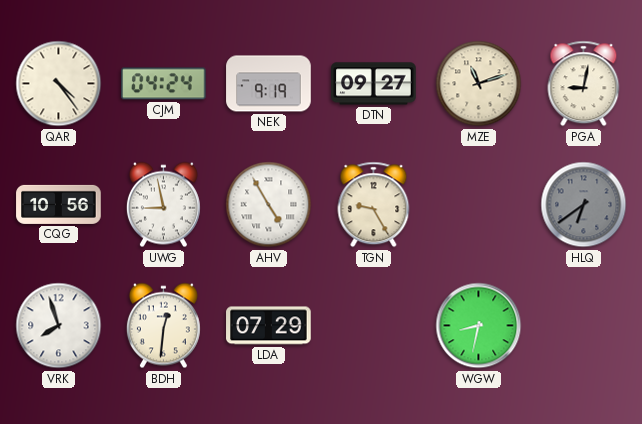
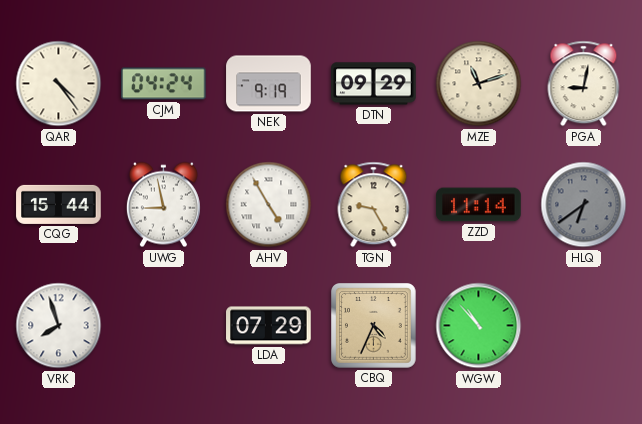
DTN: 09:27 -> 09:29 (374, 84)
CQG: 10:56 -> 15:44 (59, 204)
ZZD: none -> 11:14 (479, 205)
BDH: 12:31 -> none (163, 326)
CBQ: none -> 4:34 (374, 326)
WGW: 8:32 -> 10:53 (479, 326)
